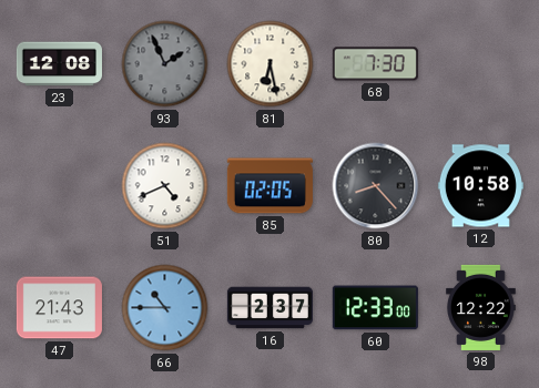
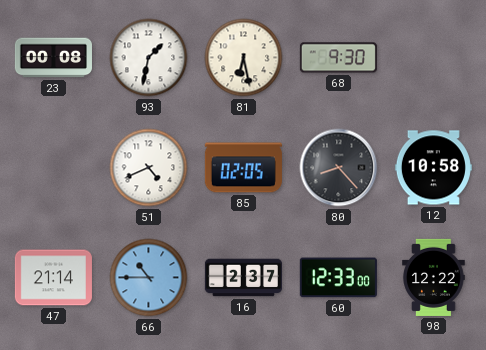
23: 12:08 -> 00:08 (53, 58)
93: 1:56 -> 1:32 (149, 58)
93 dial: grey -> white (149, 58)
68: 7:30 -> 9:30 (338, 58)
47: 21:43 -> 21:14 (53, 278)
